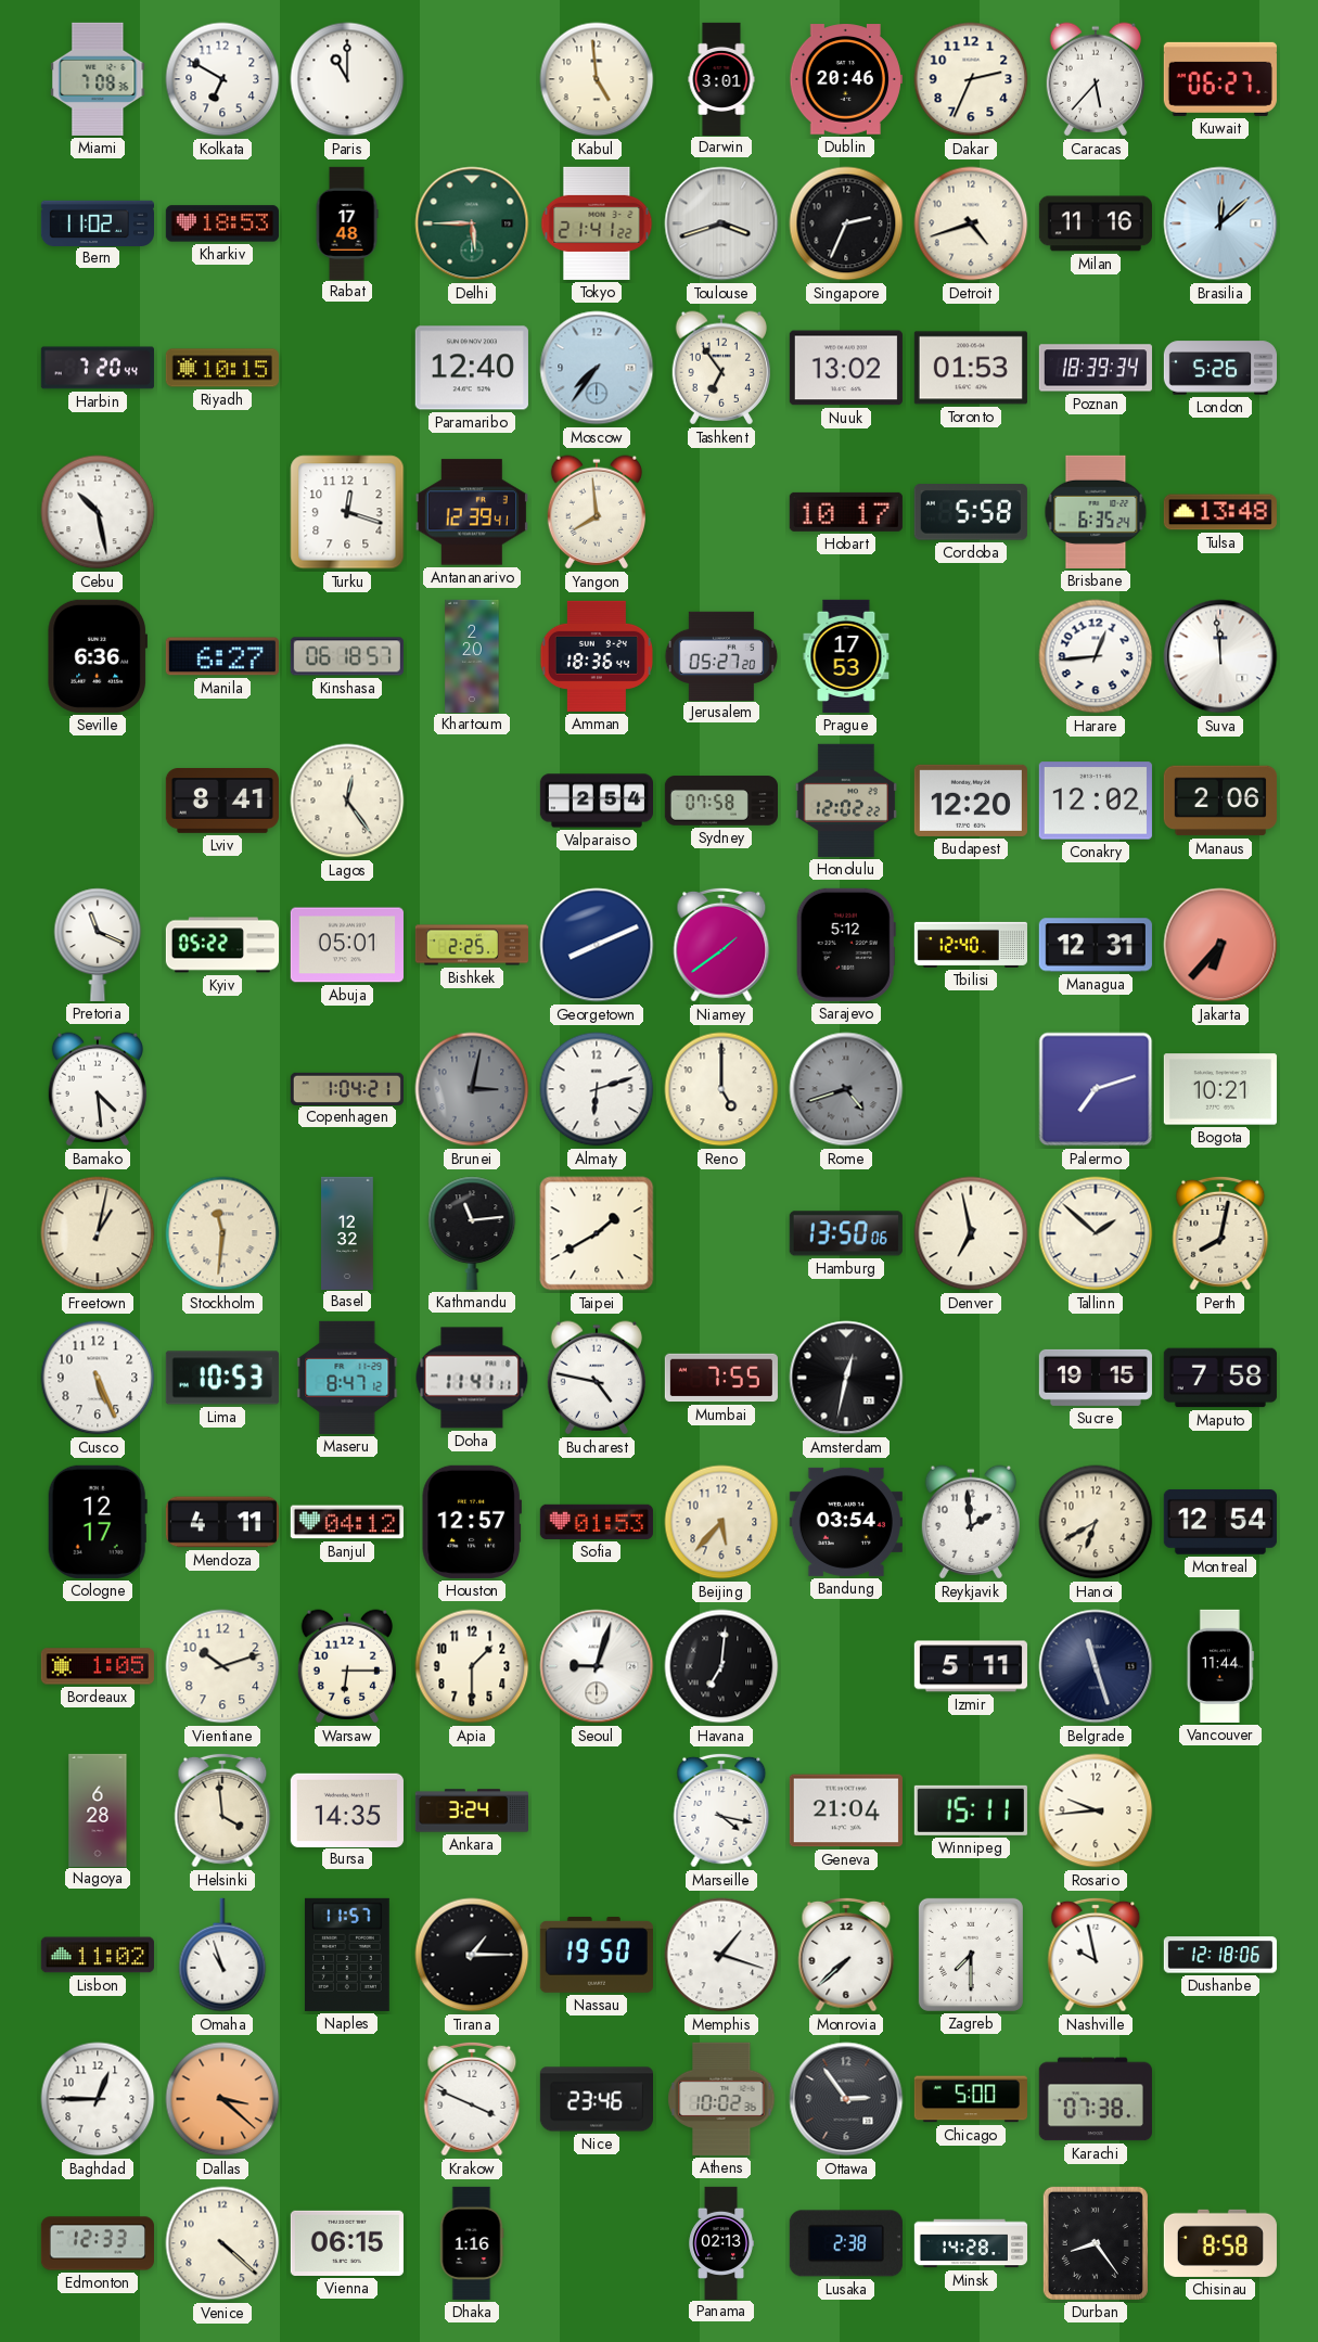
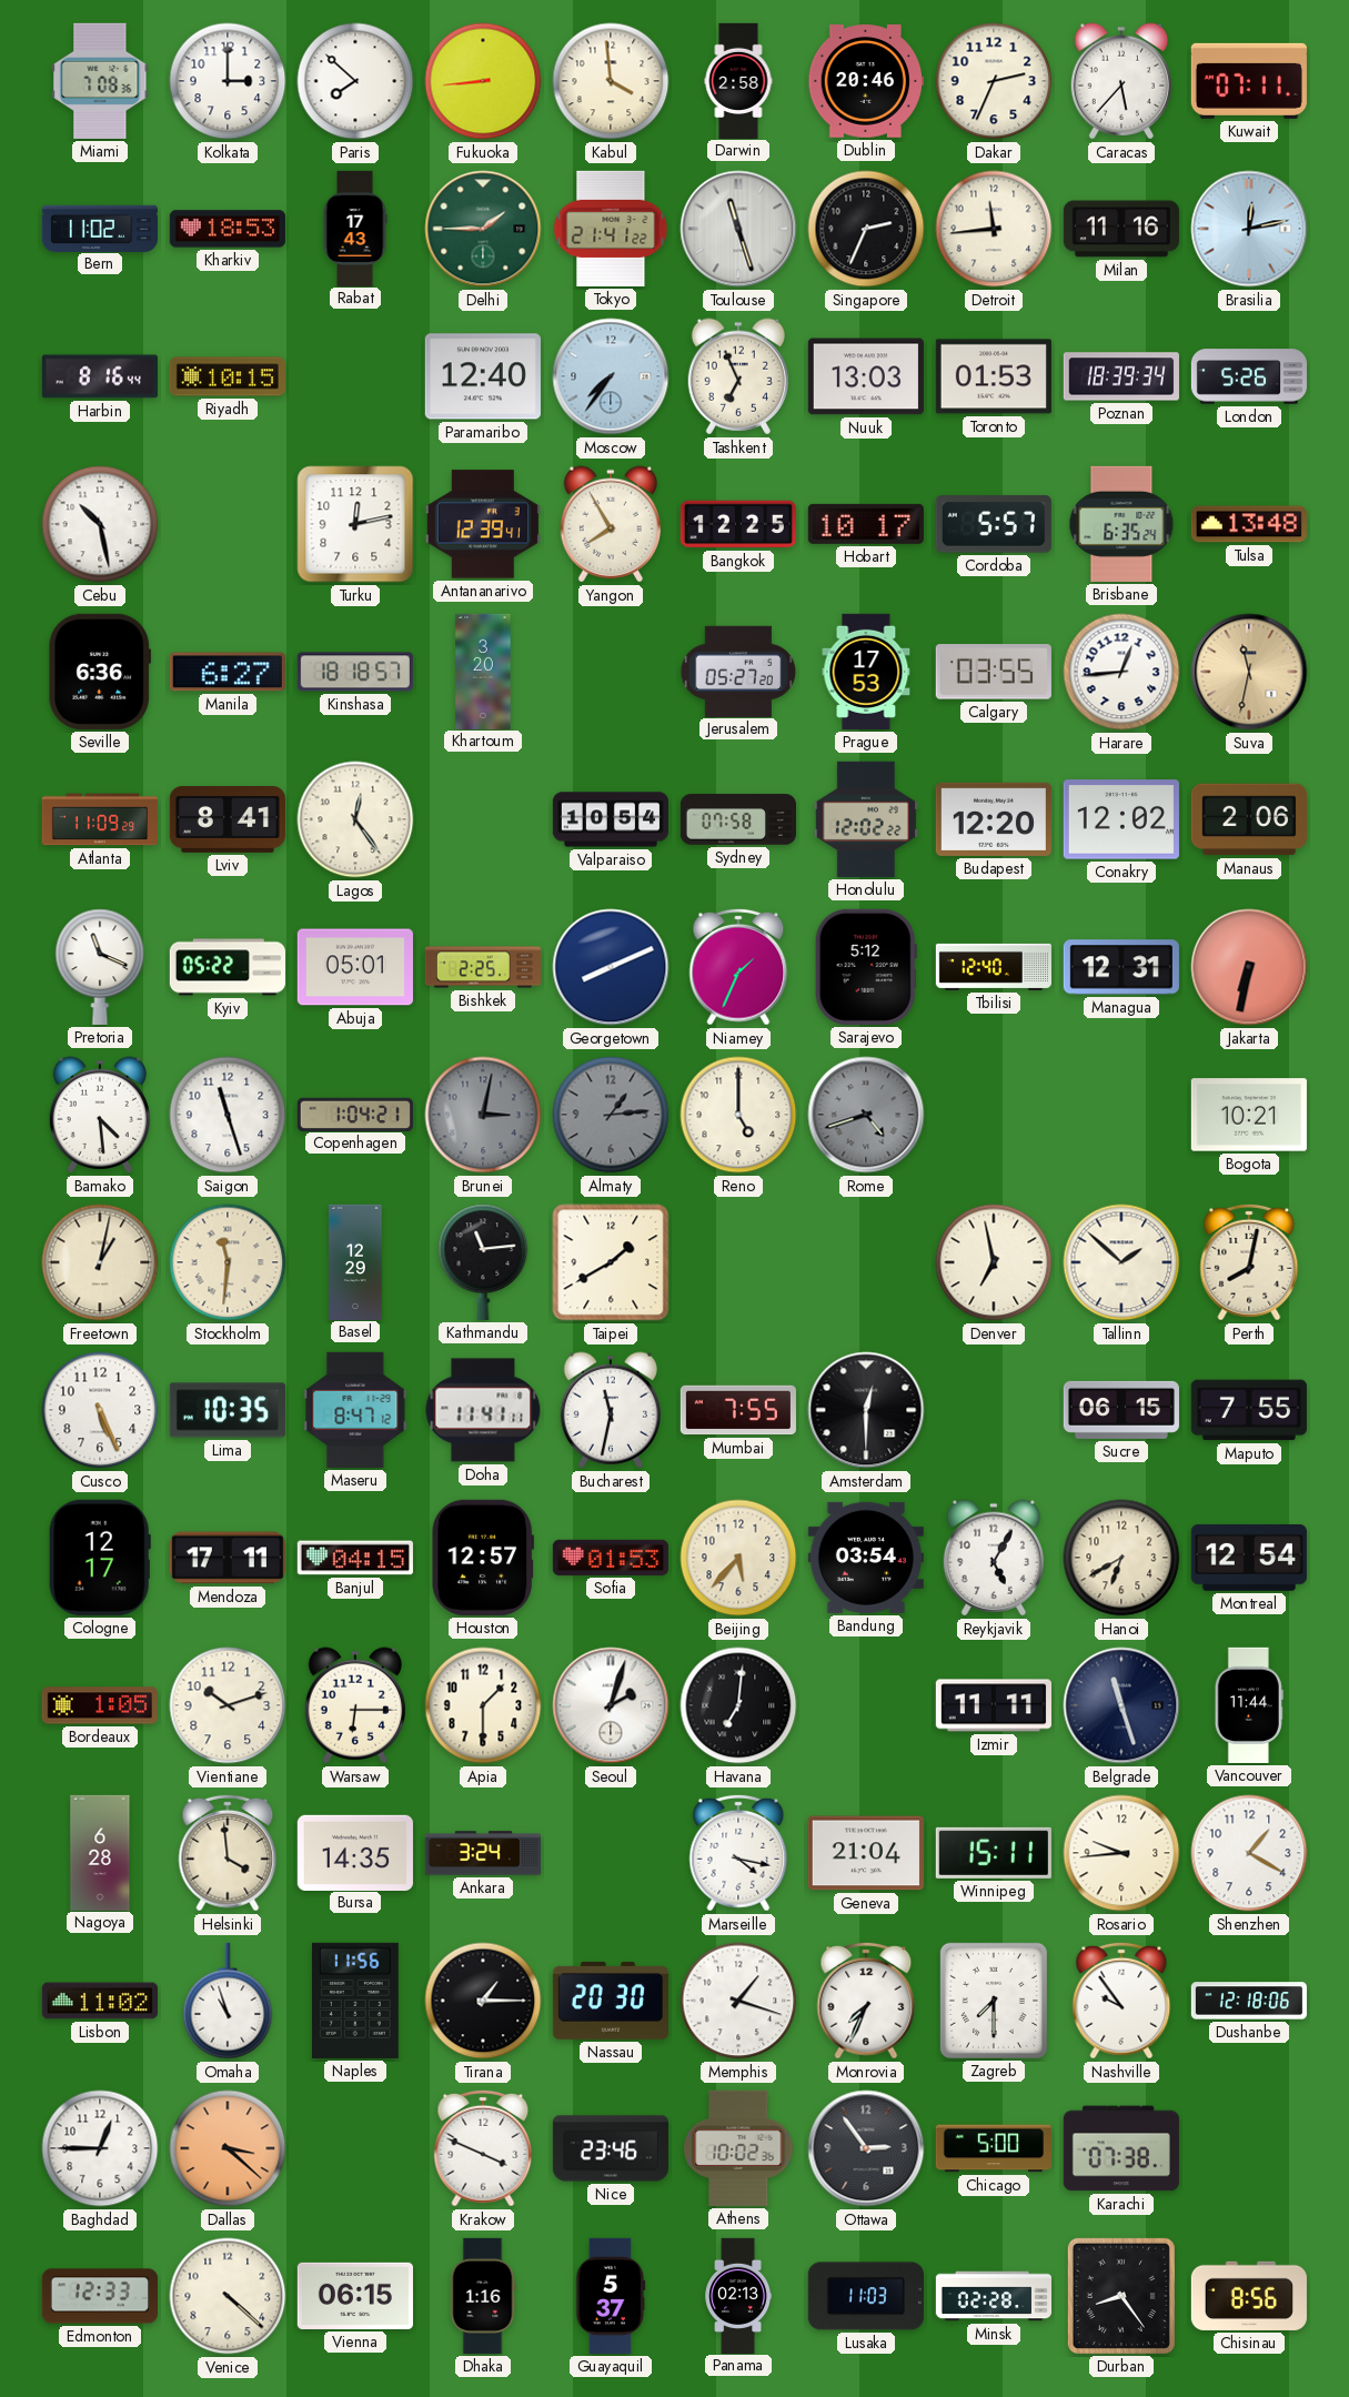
Kolkata: 6:50 -> 3:00 (228, 81)
Paris: 11:00 -> 7:52 (355, 81)
Fukuoka: none -> 8:44 (483, 81)
Kabul: 4:59 -> 3:59 (611, 81)
Darwin: 3:01 -> 2:58 (738, 80)
Kuwait: 06:27 -> 07:11 (1249, 81)
Rabat: 17:48 -> 17:43 (355, 228)
Delhi: 5:45 -> 1:45 (483, 229)
Toulouse: 3:42 -> 11:27 (738, 229)
Detroit: 4:42 -> 11:44 (994, 229)
Brasilia: 12:08 -> 12:13 (1249, 229)
Harbin: 7:20 -> 8:16 (100, 376)
Tashkent: 6:54 -> 6:56 (737, 376)
Nuuk: 13:02 -> 13:03 (866, 376)
Turku: 12:18 -> 12:13 (355, 524)
Yangon: 7:59 -> 7:55 (610, 524)
Bangkok: none -> 12:25 (738, 524)
Cordoba: 5:58 -> 5:57 (994, 524)
Kinshasa: 06:18 -> 18:18 (355, 672)
Khartoum: 2:20 -> 3:20 (483, 671)
Amman: 18:36 -> none (596, 656)
Calgary: none -> 03:55 (994, 672)
Suva: 11:59 -> 11:32 (1249, 672)
Suva dial: white -> champagne (1249, 672)
Atlanta: none -> 11:09 (100, 819)
Valparaiso: 2:54 -> 10:54 (610, 819)
Niamey: 1:39 -> 1:34 (738, 967)
Jakarta: 6:37 -> 6:32 (1249, 967)
Saigon: none -> 11:27 (228, 1115)
Almaty: 6:12 -> 1:14 (611, 1115)
Almaty dial: white -> grey (611, 1115)
Palermo: 7:12 -> none (1096, 1089)
Basel: 12:32 -> 12:29 (356, 1261)
Hamburg: 13:50 -> none (846, 1233)
Lima: 10:53 -> 10:35 (228, 1410)
Bucharest: 4:47 -> 11:32 (610, 1410)
Amsterdam: 12:32 -> 12:30 (866, 1410)
Sucre: 19:15 -> 06:15 (1121, 1410)
Maputo: 7:58 -> 7:55 (1249, 1410)
Mendoza: 4:11 -> 17:11 (228, 1558)
Banjul: 04:12 -> 04:15 (355, 1558)
Reykjavik: 1:59 -> 5:05 (993, 1558)
Seoul: 9:03 -> 2:03 (611, 1705)
Izmir: 5:11 -> 11:11 (994, 1705)
Shenzhen: none -> 1:20 (1249, 1853)
Naples: 11:57 -> 11:56 (355, 2001)
Nassau: 19:50 -> 20:30 (611, 2001)
Monrovia: 7:38 -> 7:34 (866, 2001)
Nashville: 9:58 -> 9:54 (1121, 2001)
Guayaquil: none -> 5:37 (611, 2296)
Lusaka: 2:38 -> 11:03 (866, 2296)
Minsk: 14:28 -> 02:28 (993, 2296)
Chisinau: 8:58 -> 8:56 (1249, 2296)
